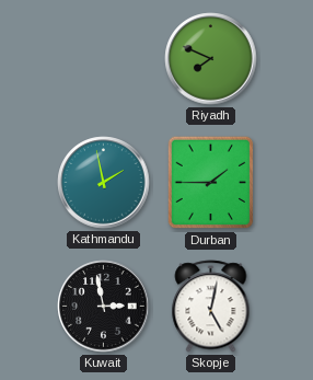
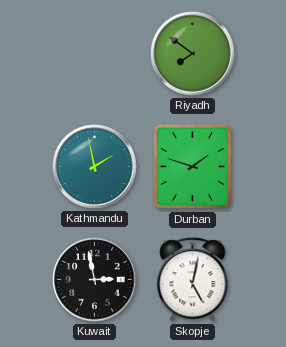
Riyadh: 7:49 -> 7:51 (193, 54)
Durban: 1:45 -> 1:48 (193, 167)
